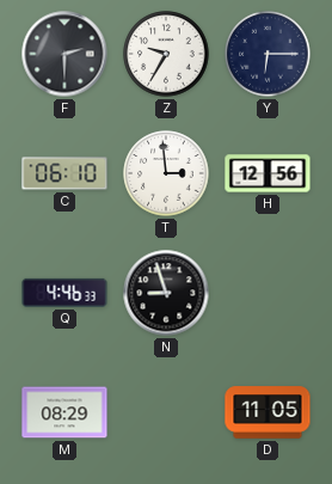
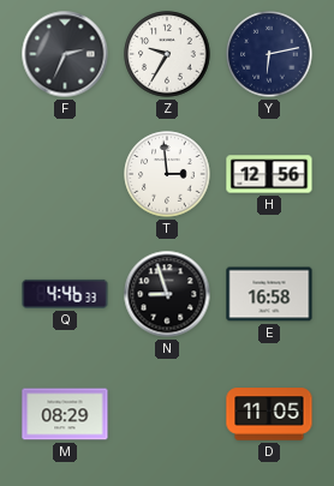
F: 2:30 -> 2:34 (65, 54)
Y: 6:15 -> 6:13 (269, 54)
C: 06:10 -> none (64, 173)
E: none -> 16:58 (269, 294)
